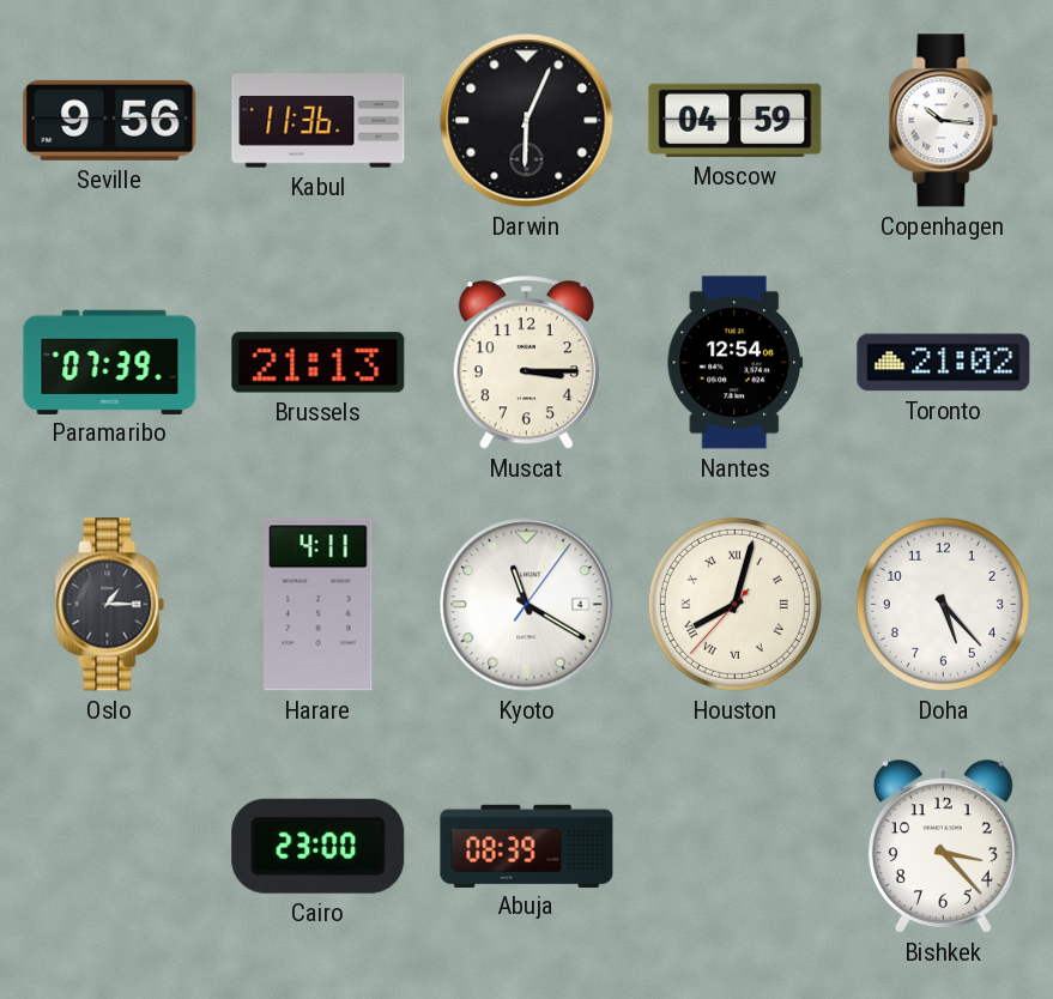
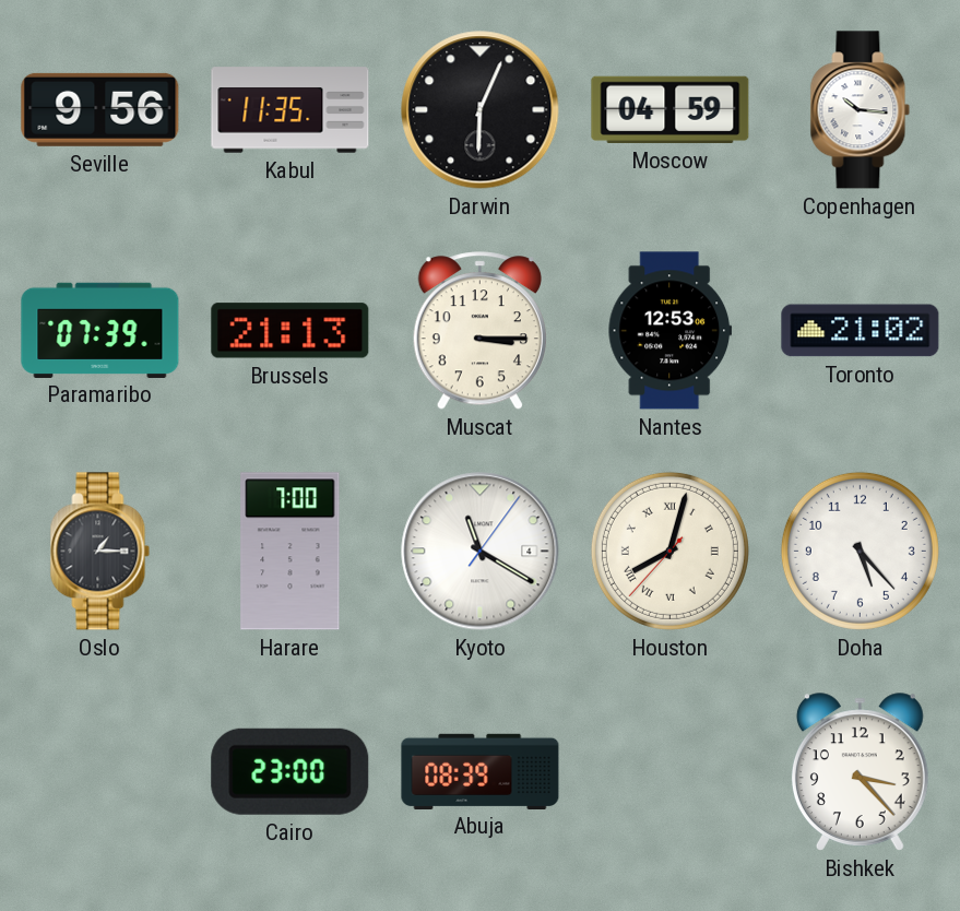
Kabul: 11:36 -> 11:35 (291, 110)
Nantes: 12:54 -> 12:53 (671, 331)
Harare: 4:11 -> 7:00 (291, 552)
